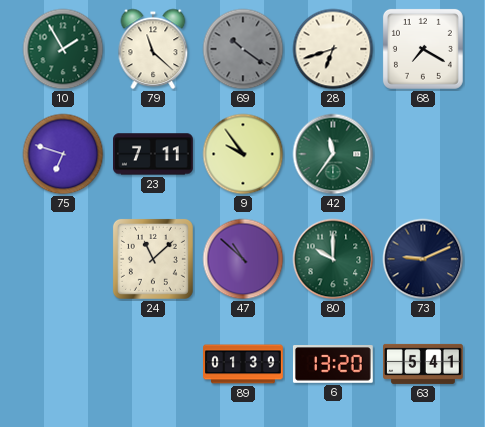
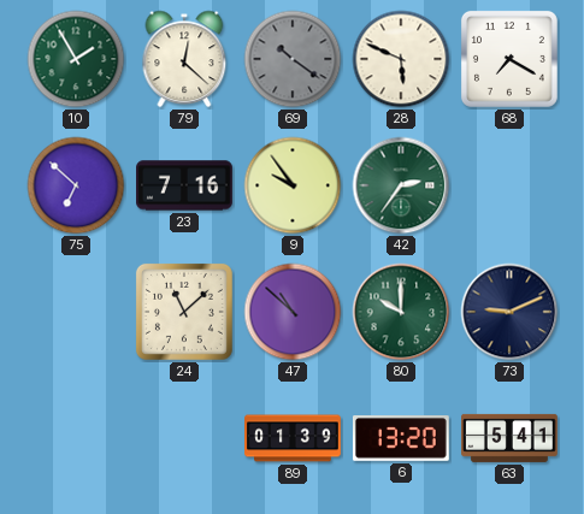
79: 11:22 -> 12:22 (184, 59)
28: 6:42 -> 5:49 (401, 59)
75: 6:48 -> 6:52 (76, 185)
23: 7:11 -> 7:16 (185, 185)
42: 11:36 -> 2:36 (401, 185)
